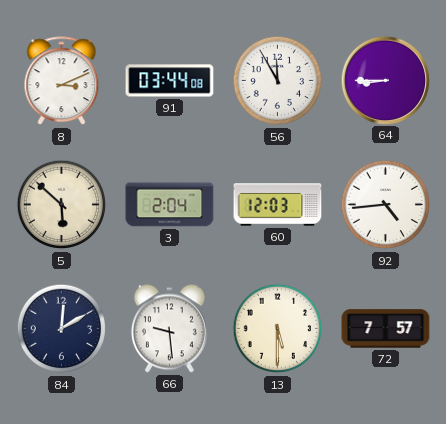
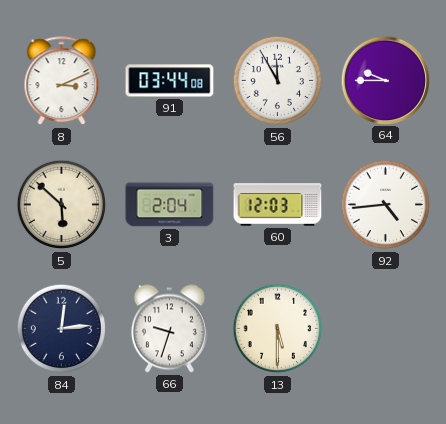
64: 8:45 -> 9:45 (385, 80)
84: 12:10 -> 12:14 (62, 329)
66: 9:29 -> 9:33 (169, 329)
72: 7:57 -> none (386, 329)
